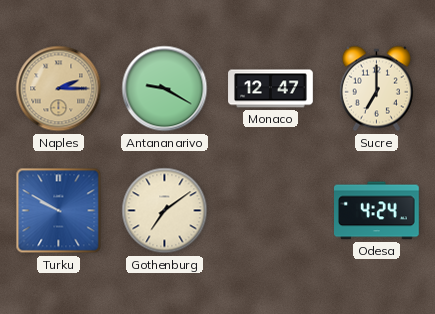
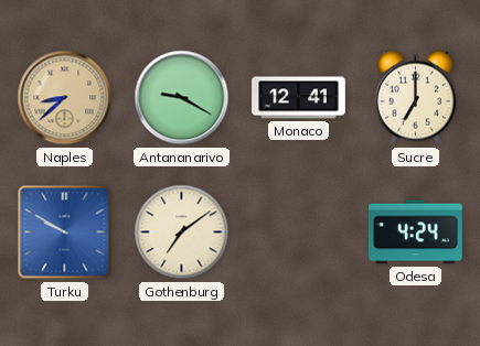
Naples: 2:15 -> 8:38 (65, 98)
Monaco: 12:47 -> 12:41 (299, 98)
